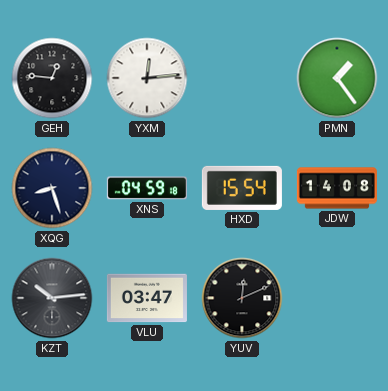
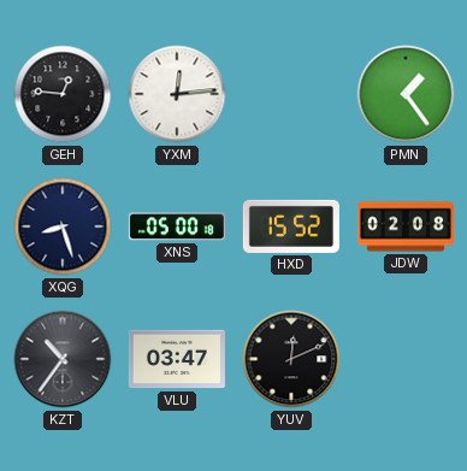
XNS: 04:59 -> 05:00 (177, 226)
HXD: 15:54 -> 15:52 (291, 226)
JDW: 14:08 -> 02:08 (406, 226)
KZT: 10:14 -> 10:36 (63, 359)
